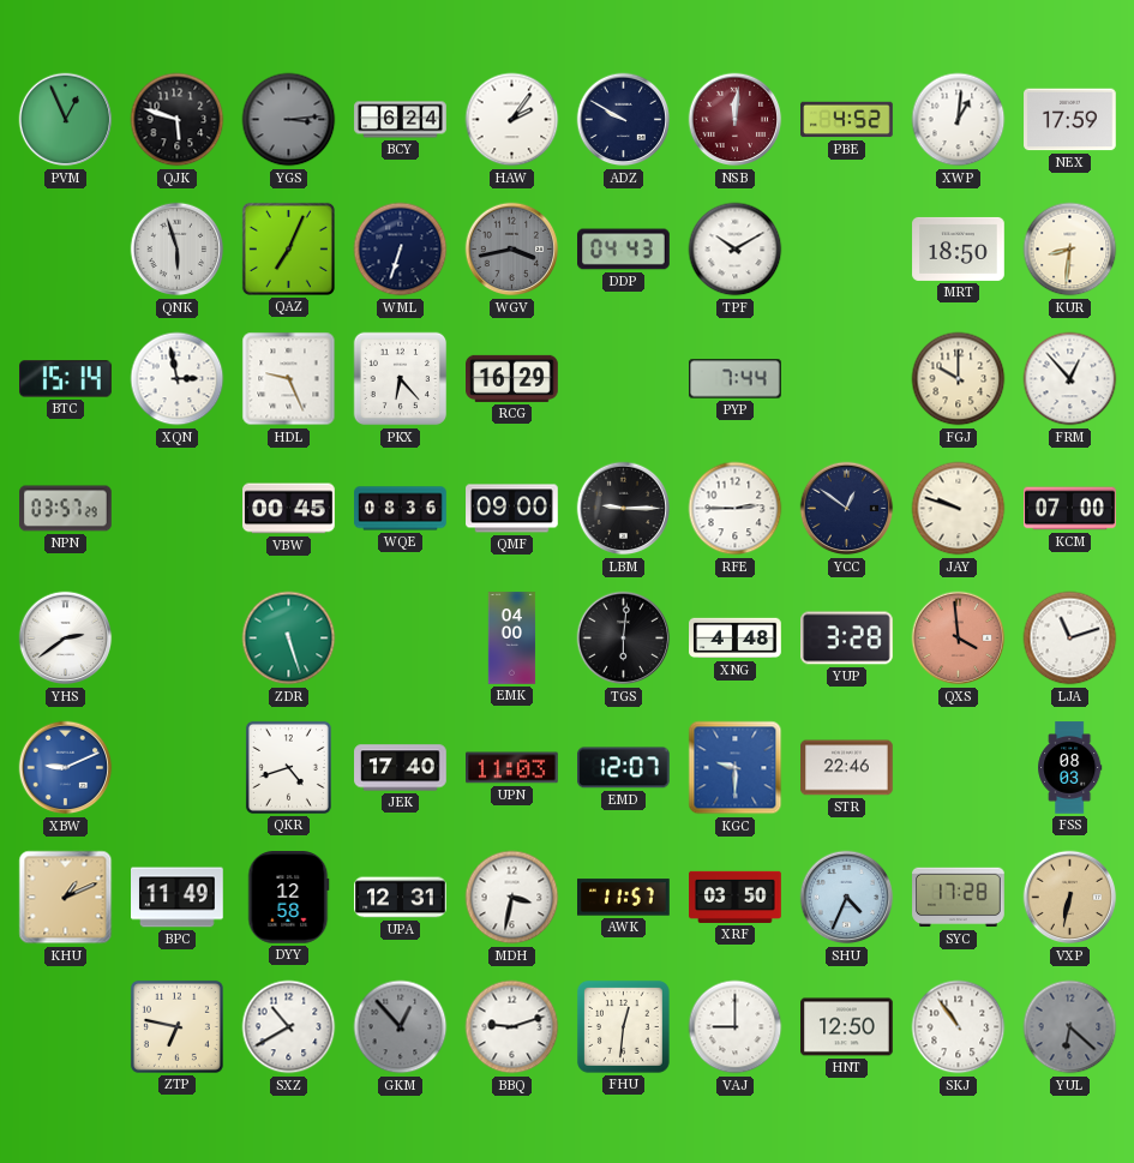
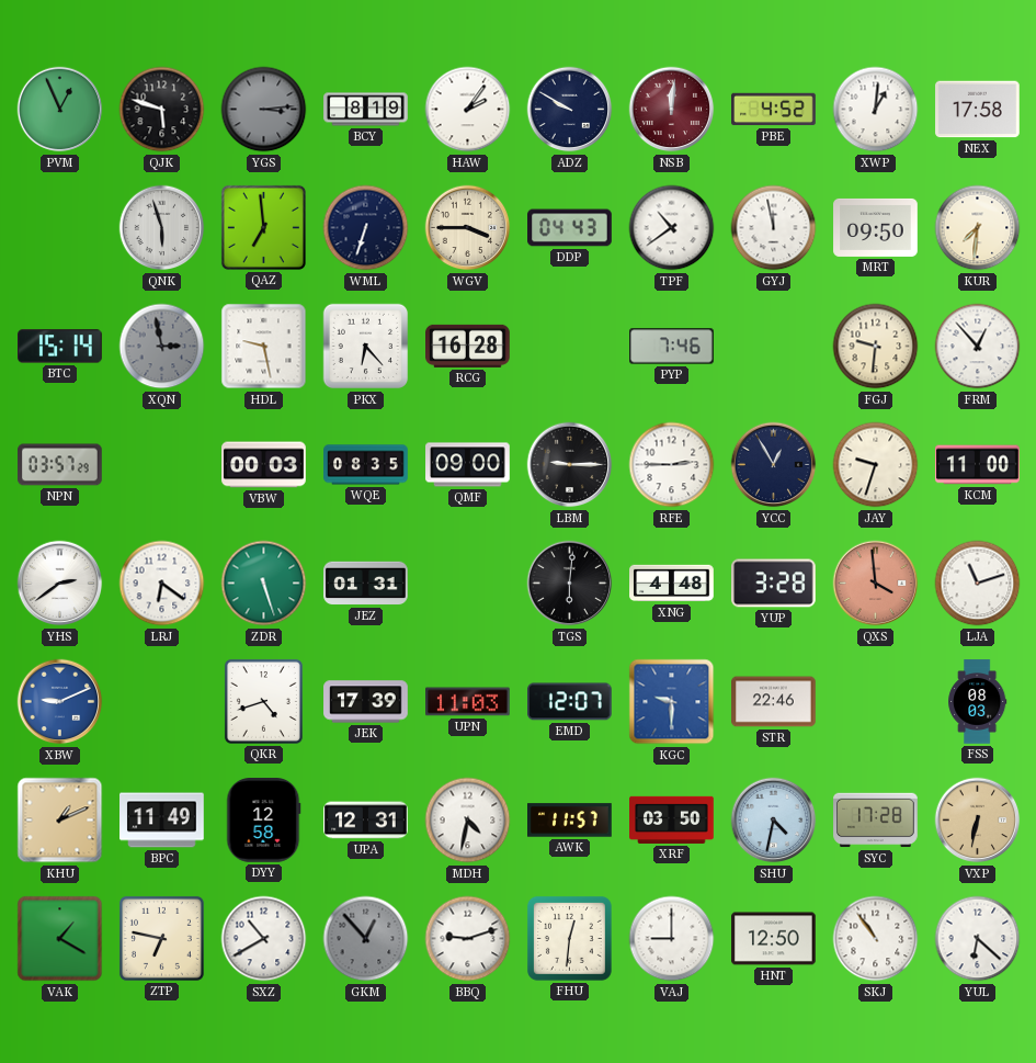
BCY: 6:24 -> 8:19 (366, 110)
NEX: 17:59 -> 17:58 (978, 110)
QAZ: 7:04 -> 6:59 (263, 227)
WGV: 3:43 -> 3:45 (468, 228)
WGV dial: grey -> cream (468, 228)
TPF: 10:10 -> 10:39 (672, 228)
GYJ: none -> 11:58 (774, 228)
MRT: 18:50 -> 09:50 (876, 227)
KUR: 8:31 -> 7:31 (978, 228)
XQN dial: white -> grey (162, 347)
HDL: 9:26 -> 9:28 (264, 347)
RCG: 16:29 -> 16:28 (468, 346)
PYP: 7:44 -> 7:46 (672, 347)
FGJ: 10:00 -> 9:31 (876, 347)
VBW: 00:45 -> 00:03 (264, 465)
WQE: 08:36 -> 08:35 (366, 465)
YCC: 12:51 -> 12:55 (774, 465)
JAY: 9:48 -> 9:33 (876, 465)
KCM: 07:00 -> 11:00 (978, 465)
LRJ: none -> 6:21 (162, 584)
JEZ: none -> 01:31 (366, 584)
EMK: 04:00 -> none (512, 639)
JEK: 17:40 -> 17:39 (366, 702)
MDH: 3:32 -> 4:32 (468, 821)
SHU: 4:34 -> 4:32 (774, 821)
VAK: none -> 1:20 (60, 939)
YUL dial: grey -> white (978, 939)
